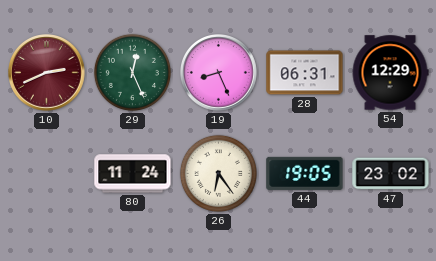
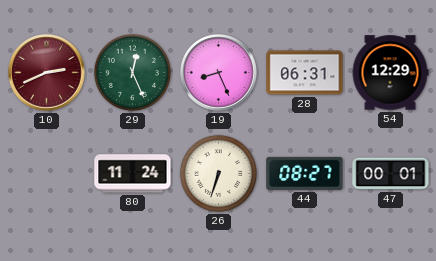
26: 6:24 -> 6:33 (218, 173)
44: 19:05 -> 08:27 (305, 173)
47: 23:02 -> 00:01 (391, 174)
